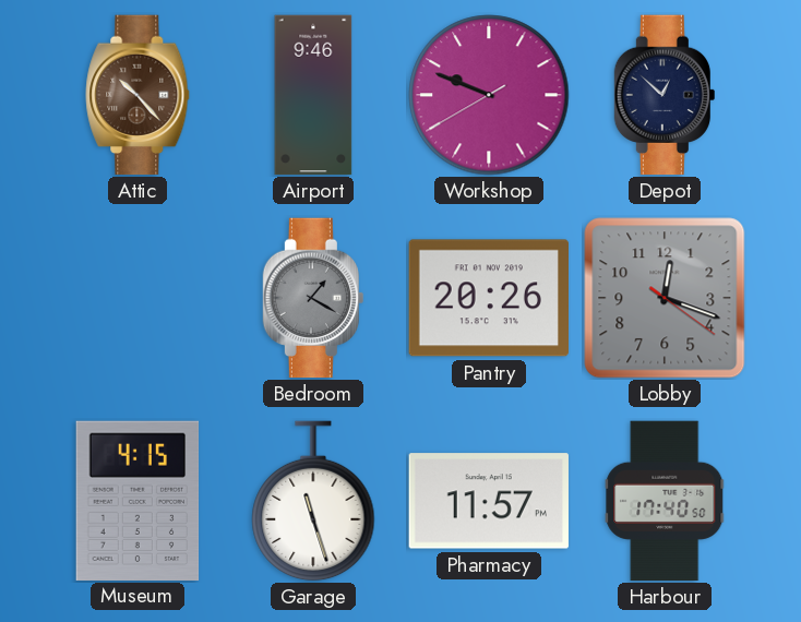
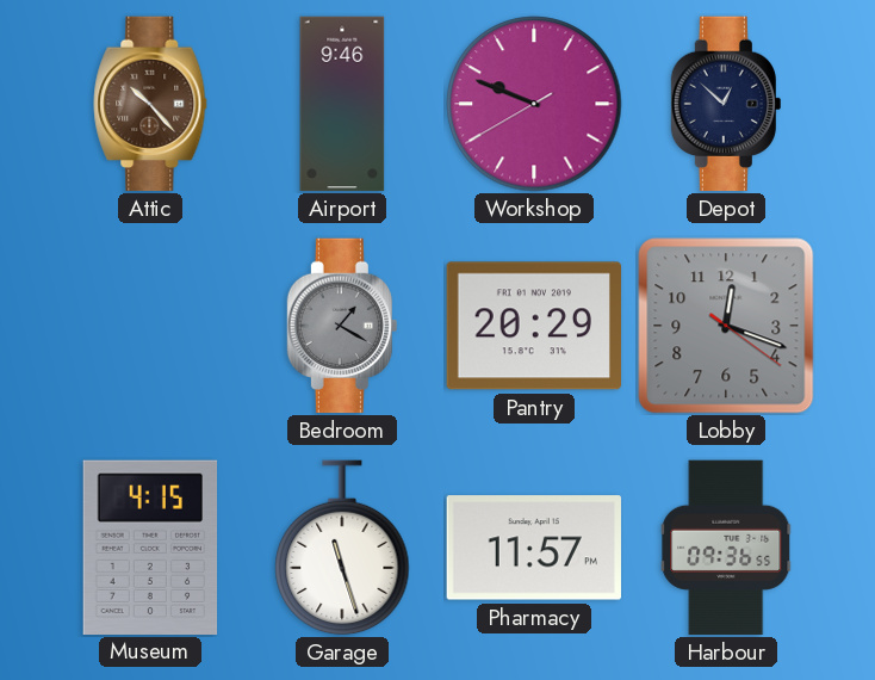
Pantry: 20:26 -> 20:29 (533, 326)
Harbour: 17:40 -> 09:36 (726, 548)
